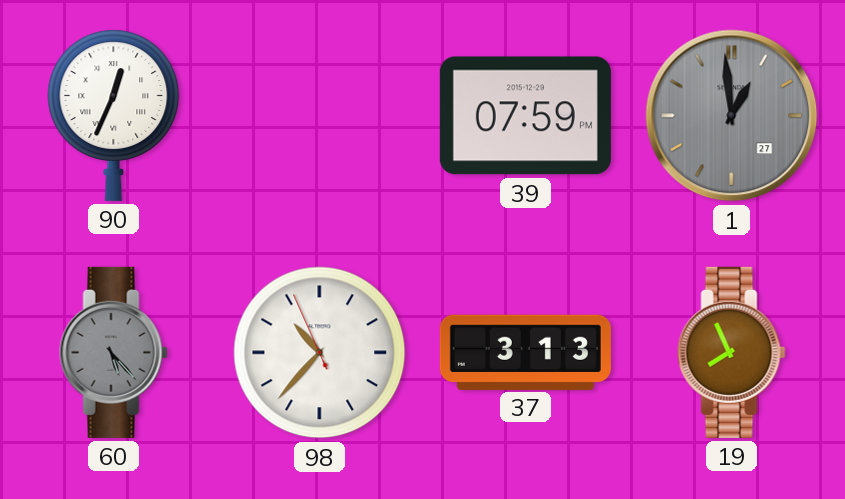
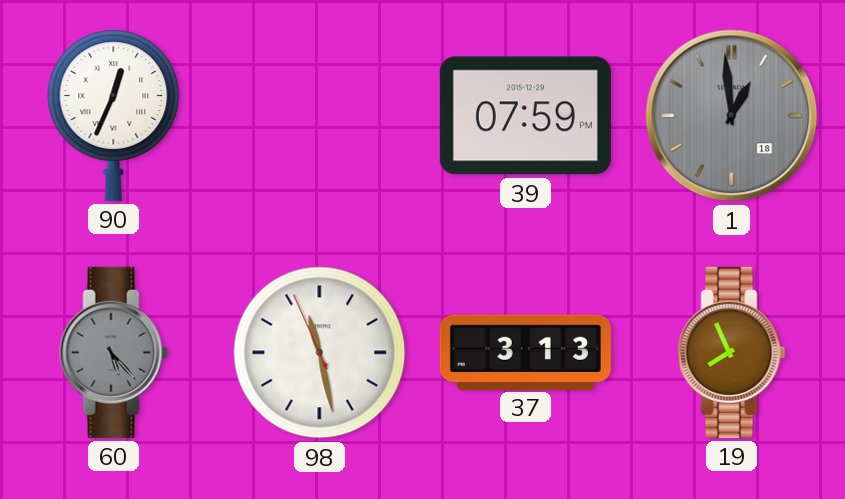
1 date: 27 -> 18 (732, 116)
98: 10:36 -> 11:27 (320, 353)
